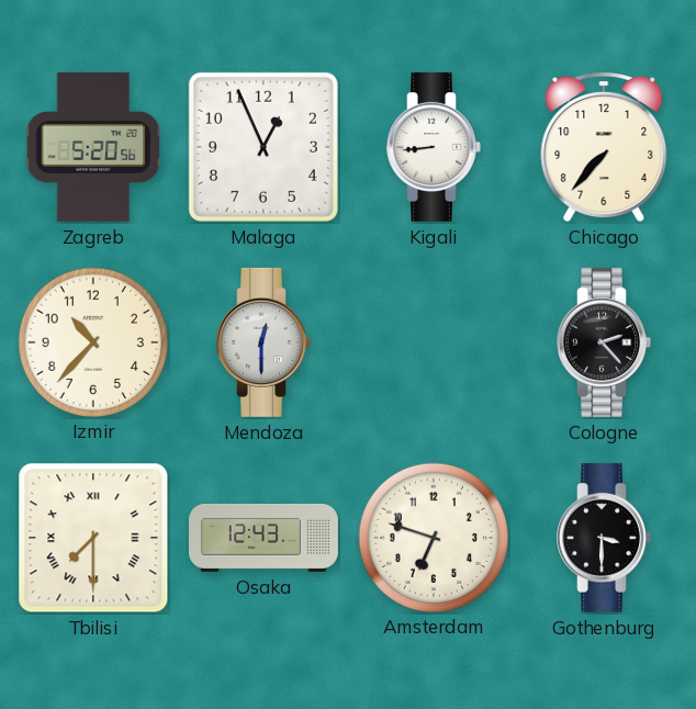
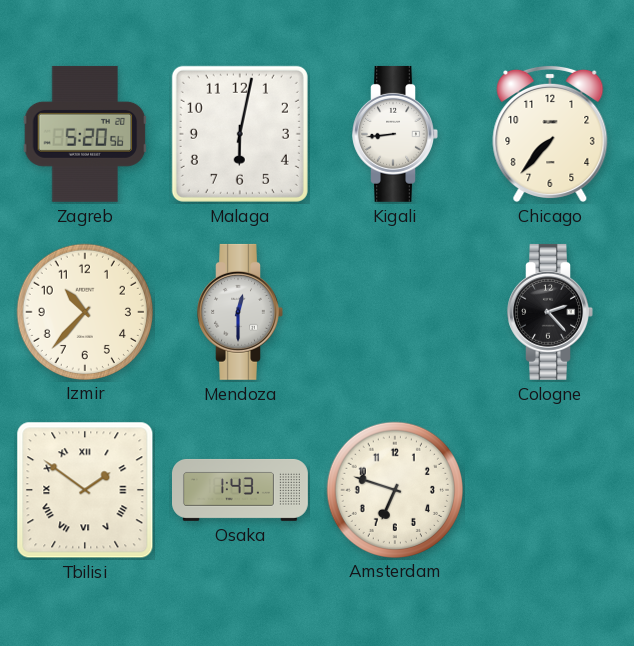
Malaga: 12:56 -> 6:02 (240, 134)
Tbilisi: 7:30 -> 1:51 (85, 490)
Osaka: 12:43 -> 1:43 (241, 490)
Gothenburg: 3:30 -> none (604, 538)
